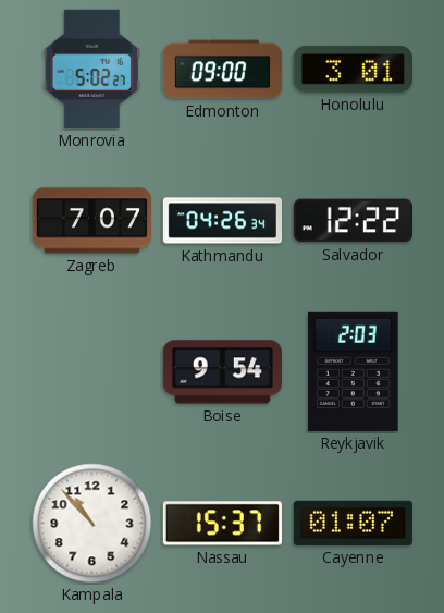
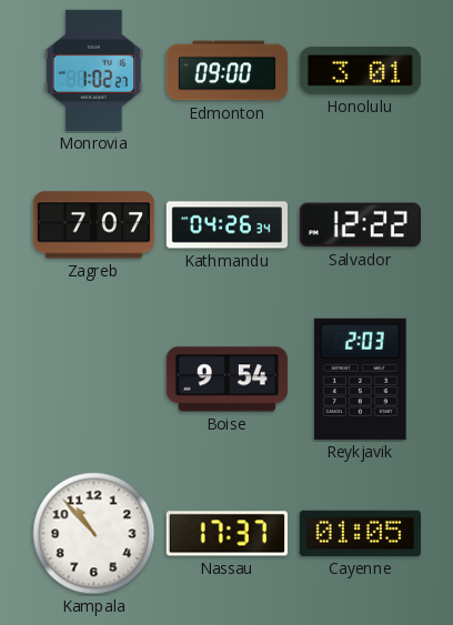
Monrovia: 5:02 -> 1:02 (93, 70)
Nassau: 15:37 -> 17:37 (226, 534)
Cayenne: 01:07 -> 01:05 (360, 533)
